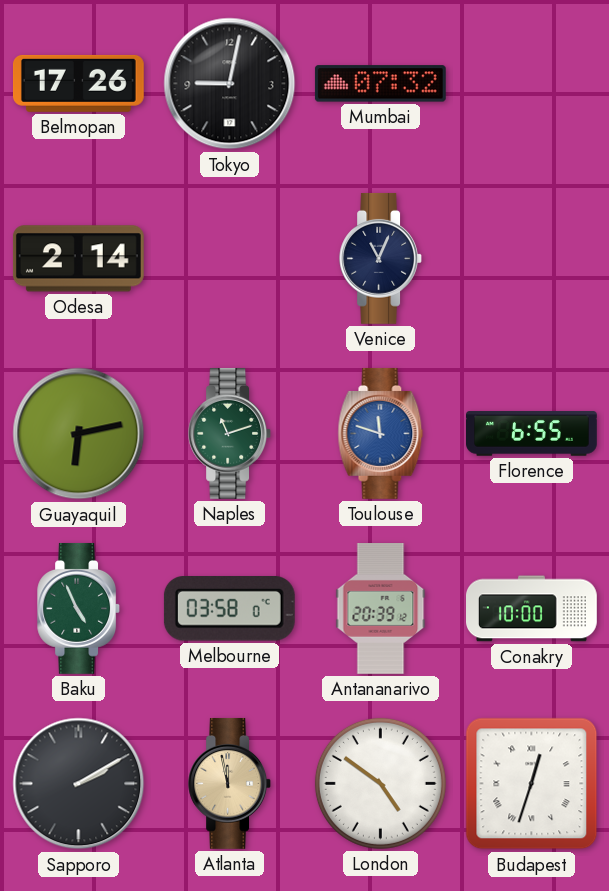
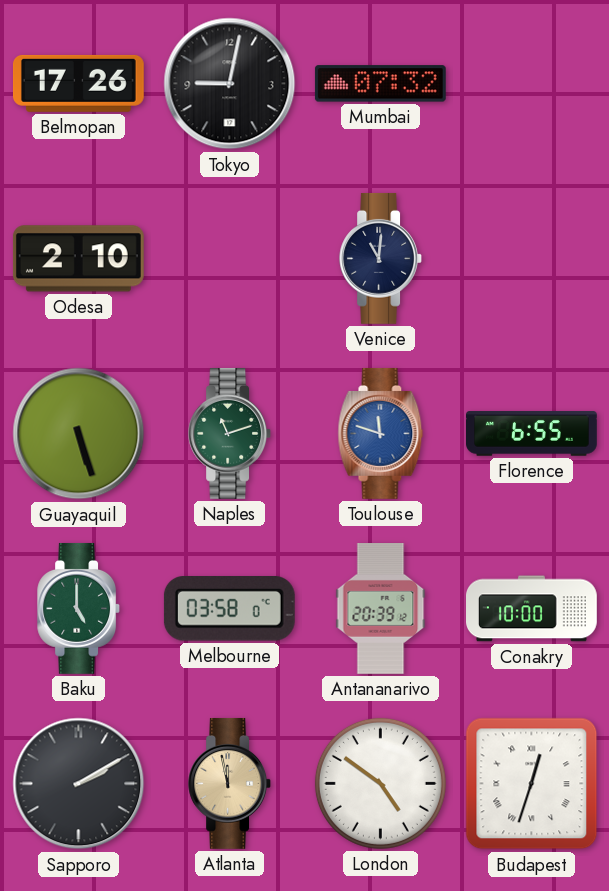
Odesa: 2:14 -> 2:10 (78, 259)
Venice: 11:04 -> 11:01 (380, 258)
Guayaquil: 6:13 -> 5:27 (79, 434)
Baku: 4:56 -> 5:00 (78, 608)
